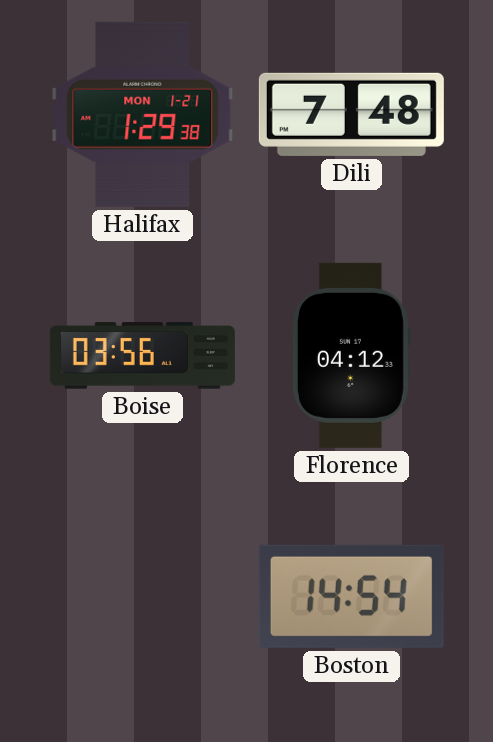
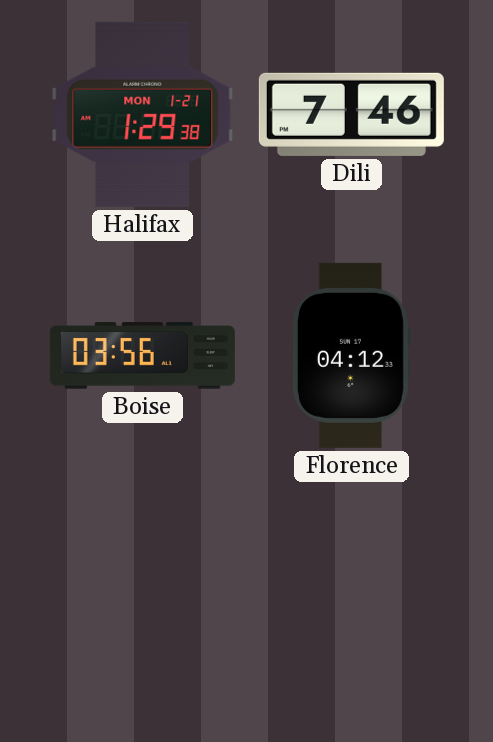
Dili: 7:48 -> 7:46 (351, 114)
Boston: 14:54 -> none (351, 596)
